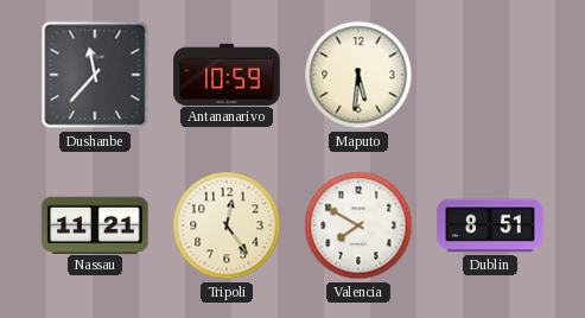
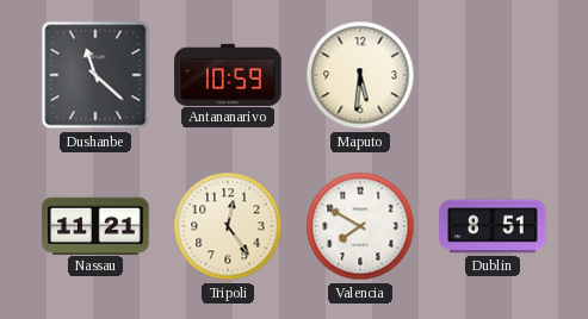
Dushanbe: 11:37 -> 11:22 (95, 75)
